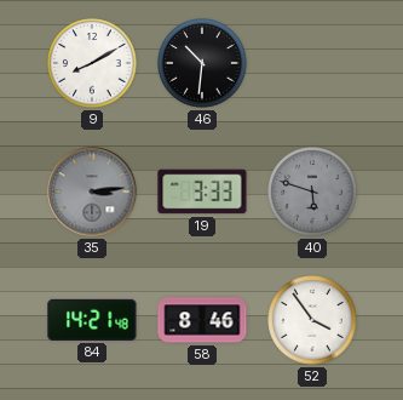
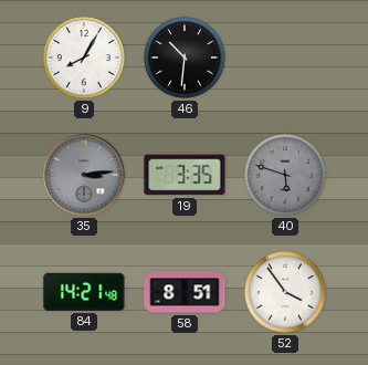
9: 8:10 -> 8:05 (84, 58)
19: 3:33 -> 3:35 (185, 175)
58: 8:46 -> 8:51 (185, 292)
